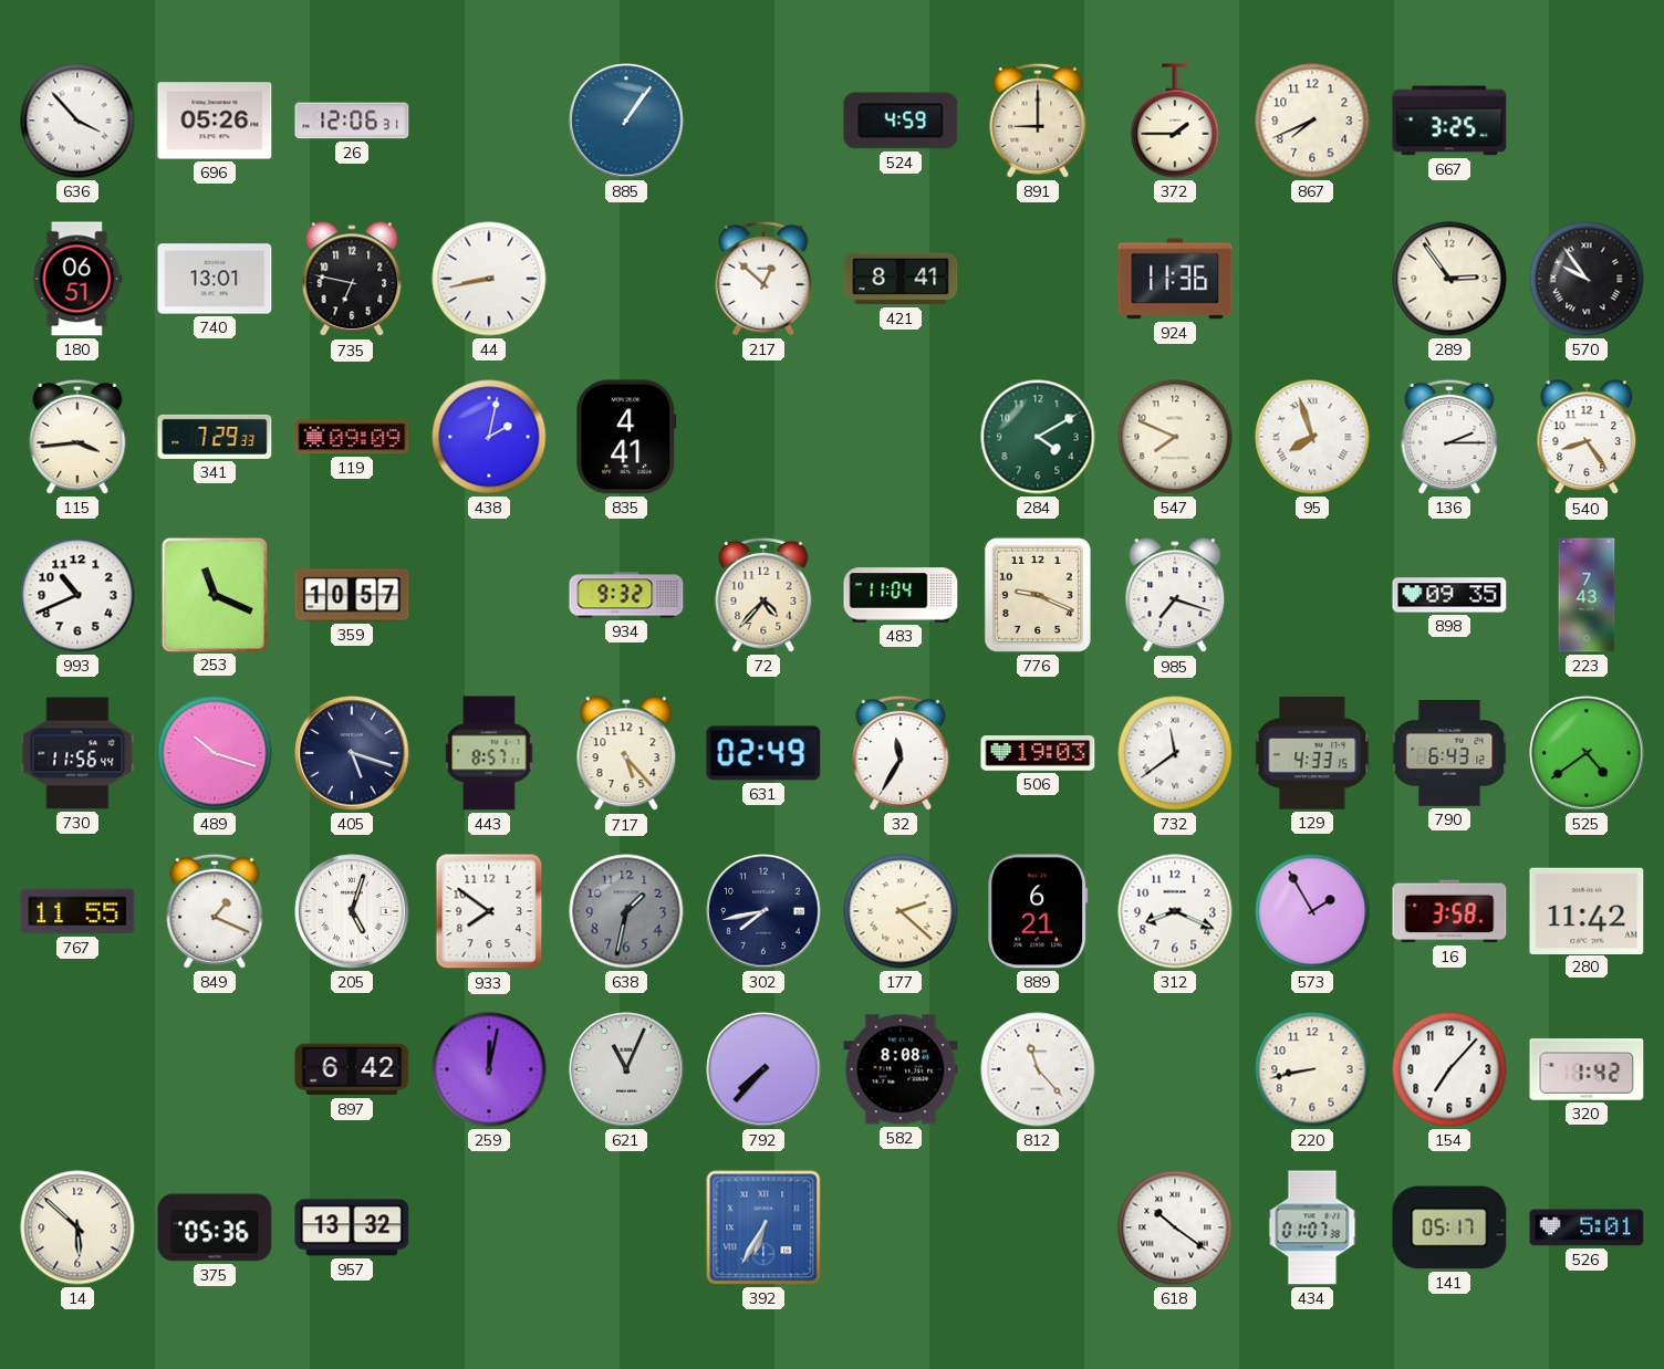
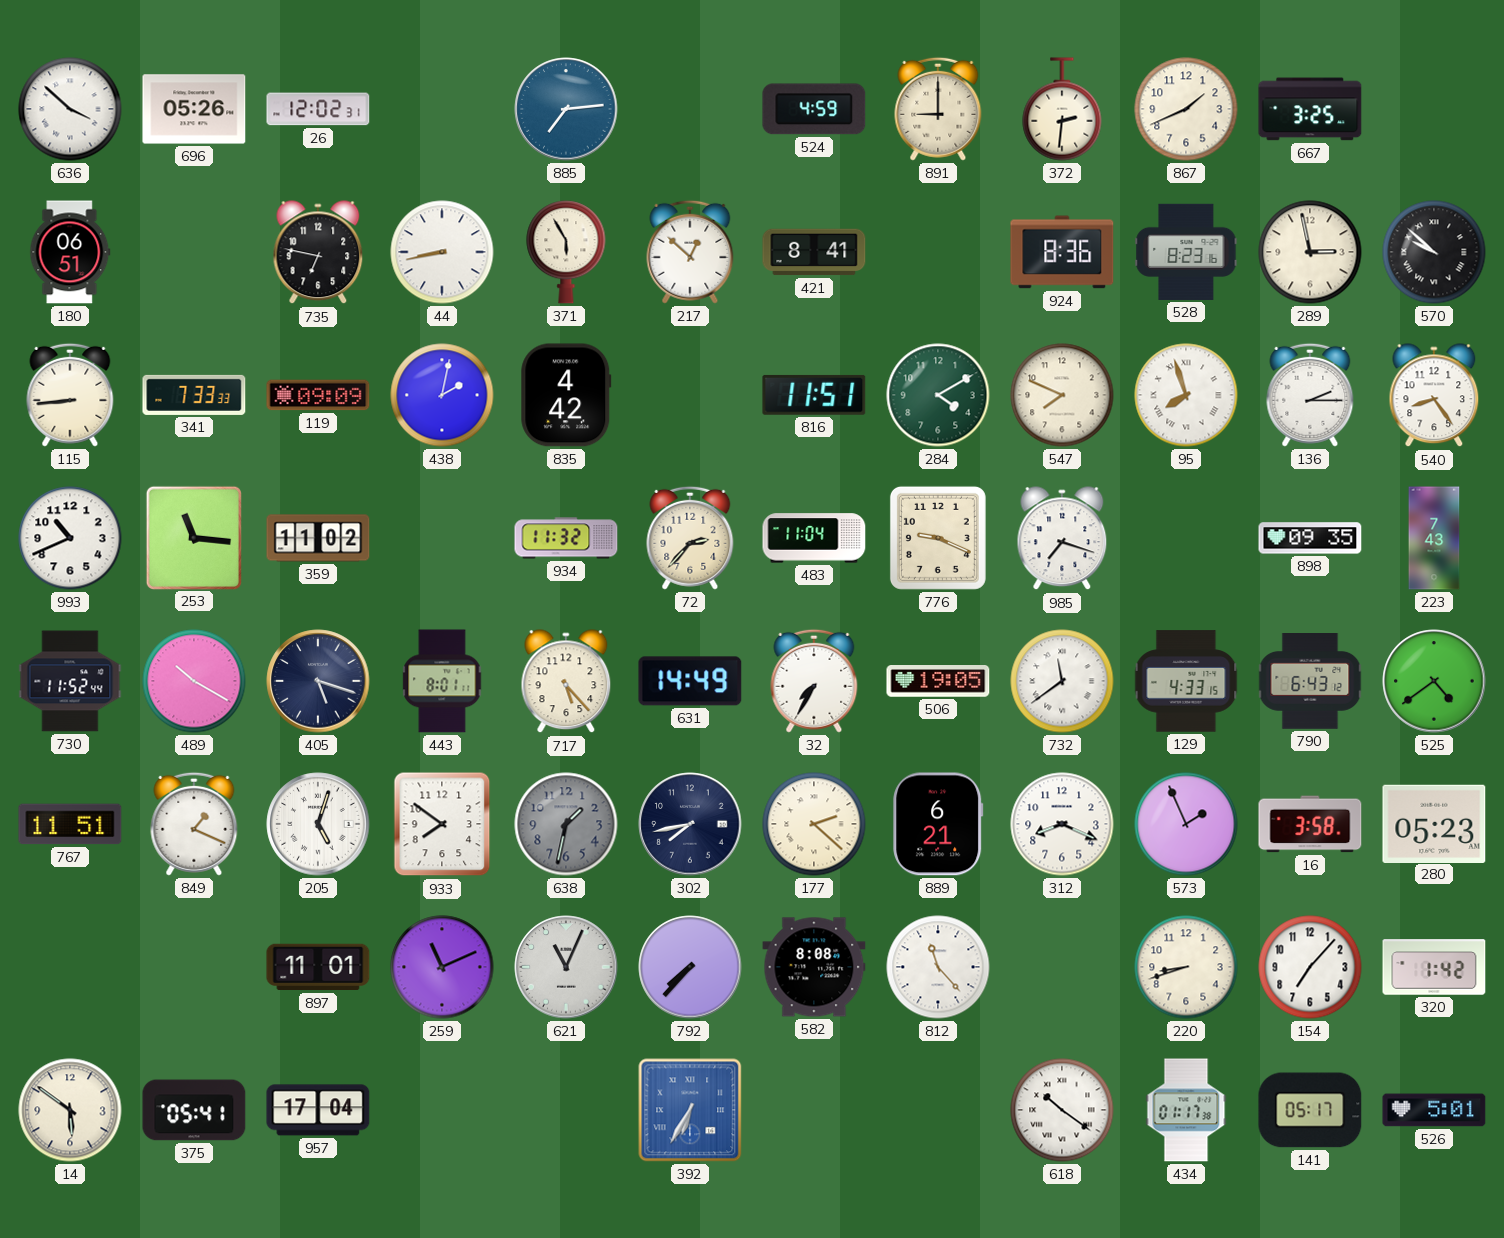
636: 3:53 -> 3:52 (70, 109)
26: 12:06 -> 12:02 (318, 109)
885: 1:06 -> 7:14 (566, 109)
372: 1:45 -> 2:31 (1062, 109)
867: 7:41 -> 1:41 (1186, 109)
740: 13:01 -> none (215, 279)
371: none -> 5:55 (566, 252)
924: 11:36 -> 8:36 (1062, 252)
528: none -> 8:23 (1186, 252)
289: 2:54 -> 2:58 (1310, 252)
570: 9:54 -> 9:52 (1434, 252)
115: 3:44 -> 8:44 (70, 395)
341: 7:29 -> 7:33 (194, 395)
835: 4:41 -> 4:42 (566, 395)
816: none -> 11:51 (814, 395)
253: 11:19 -> 11:16 (194, 537)
359: 10:57 -> 11:02 (318, 538)
934: 9:32 -> 11:32 (566, 538)
72: 4:37 -> 2:37 (690, 538)
730: 11:56 -> 11:52 (70, 681)
489: 10:18 -> 10:20 (194, 681)
443: 8:57 -> 8:01 (442, 681)
631: 02:49 -> 14:49 (690, 681)
32: 11:35 -> 7:35 (814, 681)
506: 19:03 -> 19:05 (938, 681)
767: 11:55 -> 11:51 (70, 824)
573: 1:55 -> 1:56 (1186, 824)
280: 11:42 -> 05:23 (1434, 823)
897: 6:42 -> 11:01 (318, 967)
259: 12:02 -> 11:11 (442, 967)
220: 8:43 -> 8:42 (1186, 967)
14: 5:52 -> 5:51 (70, 1110)
375: 05:36 -> 05:41 (194, 1110)
957: 13:32 -> 17:04 (318, 1110)
434: 01:07 -> 01:17 (1186, 1110)
